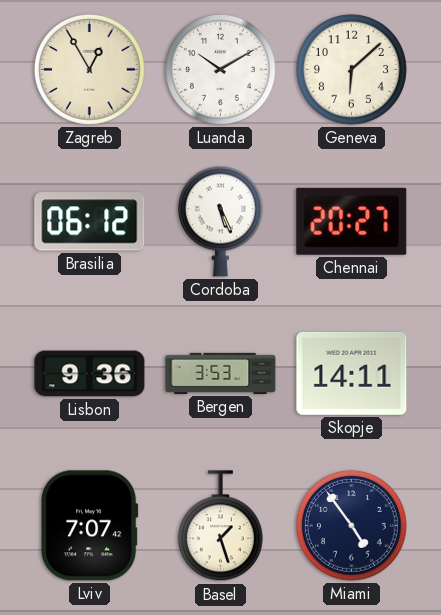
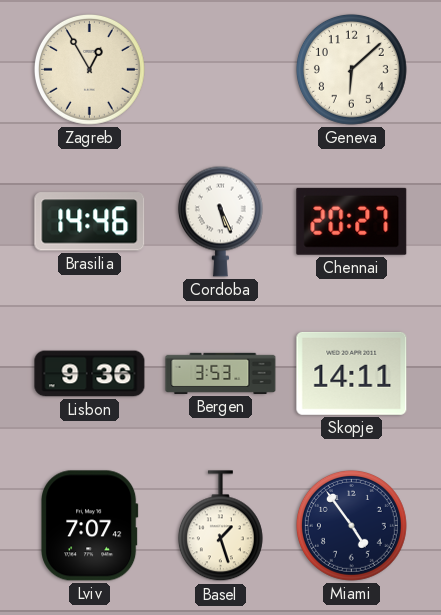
Luanda: 10:10 -> none (220, 69)
Brasilia: 06:12 -> 14:46 (90, 222)
